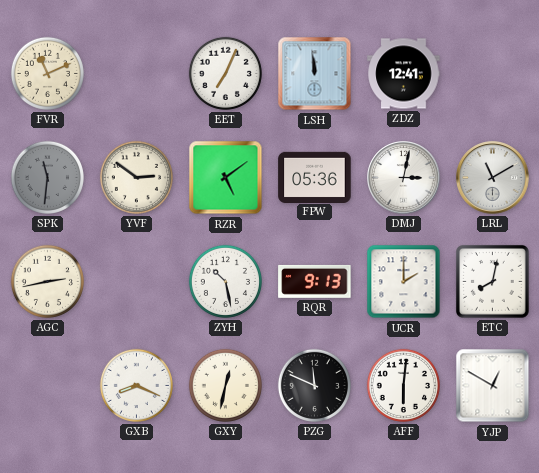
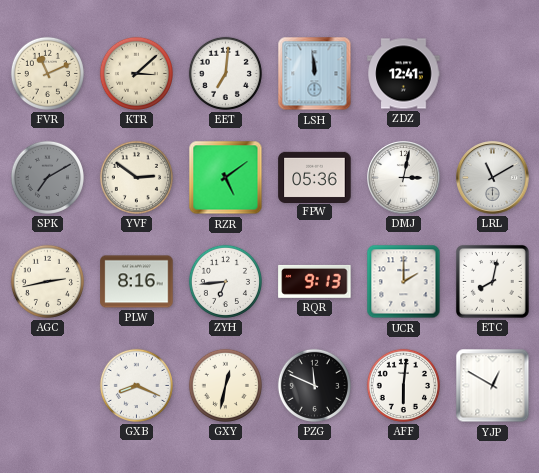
KTR: none -> 3:08 (136, 73)
EET: 7:04 -> 7:01 (225, 73)
SPK: 11:31 -> 7:10 (47, 177)
PLW: none -> 8:16 (137, 282)
ZYH: 10:28 -> 6:44 (225, 281)
